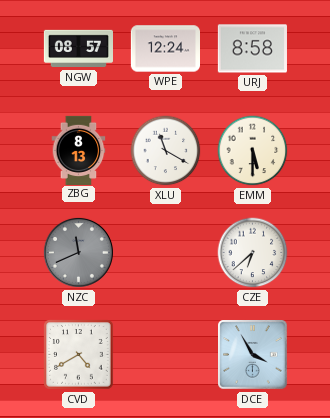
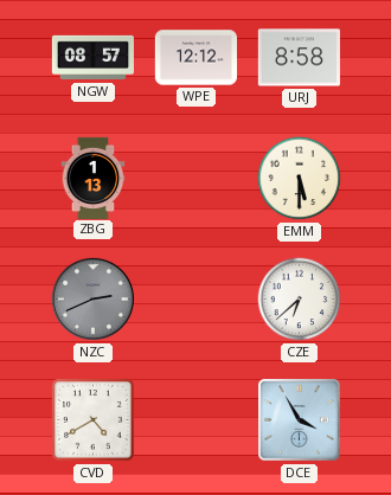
WPE: 12:24 -> 12:12 (195, 58)
ZBG: 8:13 -> 1:13 (94, 178)
XLU: 11:20 -> none (166, 151)
NZC: 11:41 -> 2:41 (92, 298)
